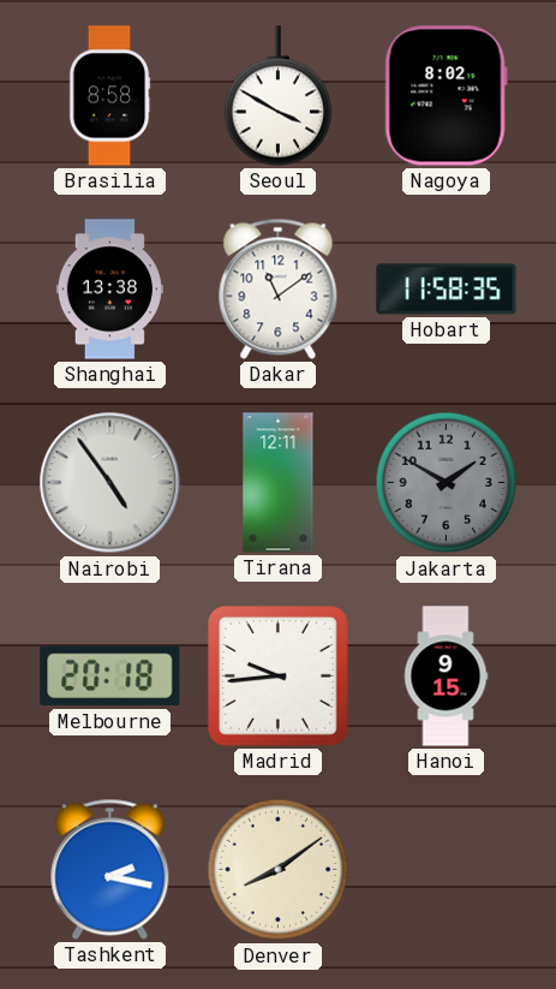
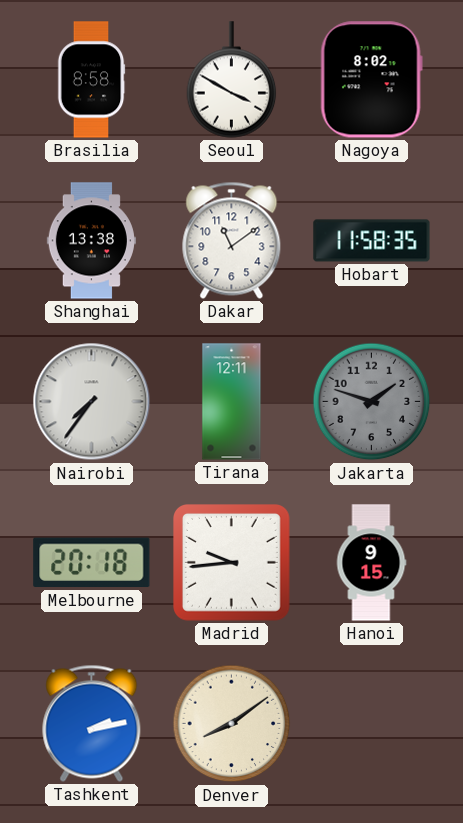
Nairobi: 4:54 -> 7:36 (92, 402)
Jakarta: 1:50 -> 1:48 (372, 402)
Tashkent: 2:17 -> 2:13 (92, 723)
